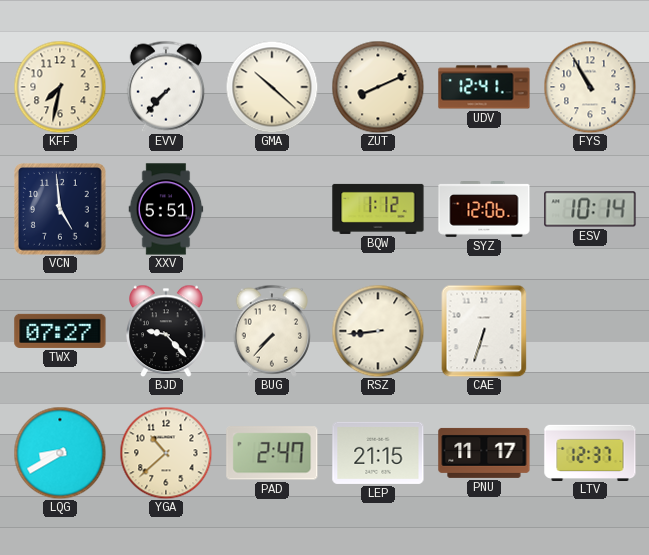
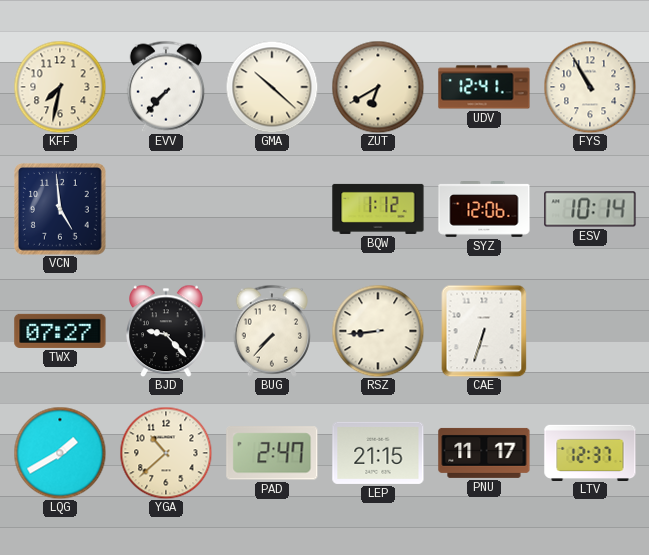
ZUT: 8:11 -> 6:40 (378, 87)
XXV: 5:51 -> none (166, 209)
LQG: 8:40 -> 1:40 (60, 453)
